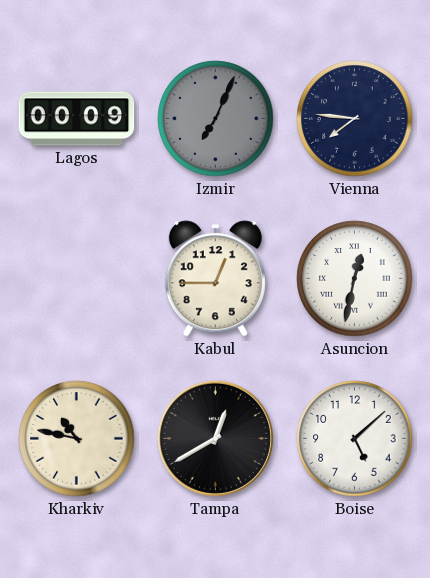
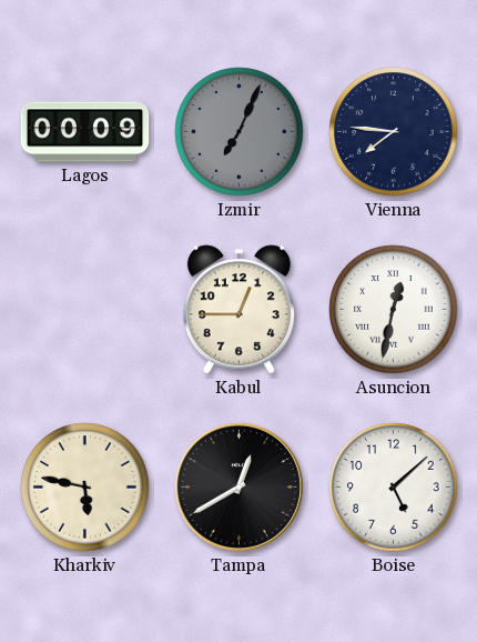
Kharkiv: 10:47 -> 5:47 (85, 488)
